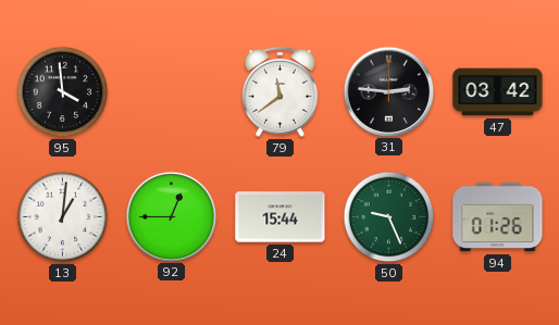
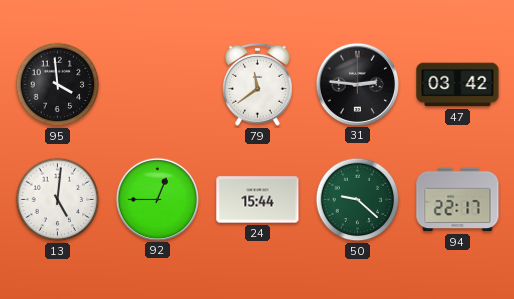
13: 1:01 -> 5:01 (58, 200)
50: 9:26 -> 9:22 (358, 200)
94: 01:26 -> 22:17 (458, 200)
